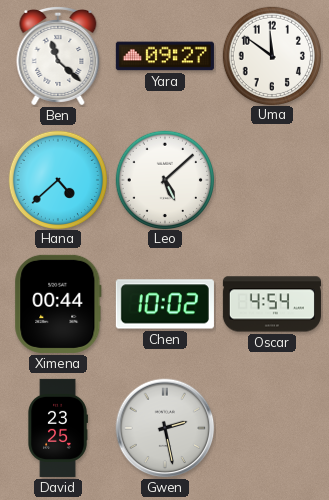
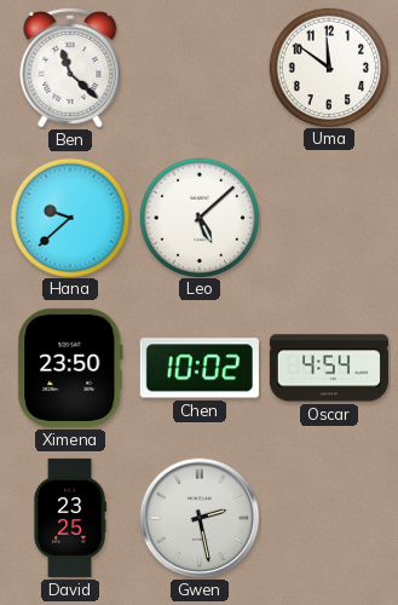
Yara: 09:27 -> none (165, 56)
Hana: 4:38 -> 9:38 (69, 217)
Ximena: 00:44 -> 23:50 (70, 368)
